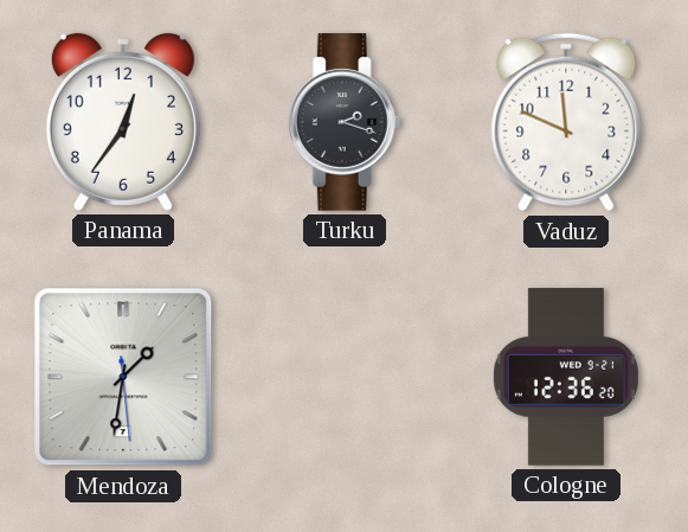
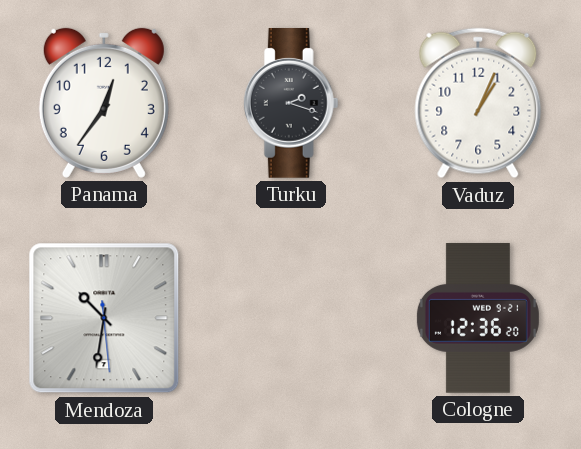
Vaduz: 11:49 -> 1:04 (478, 103)
Mendoza: 1:31 -> 10:31 (104, 318)
